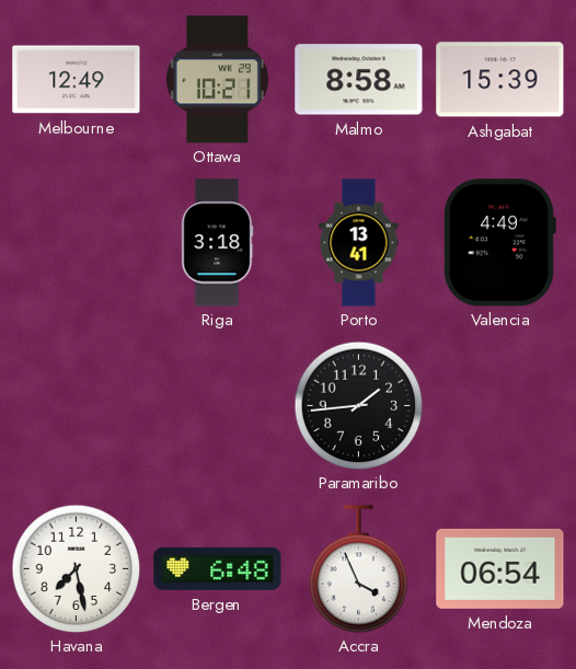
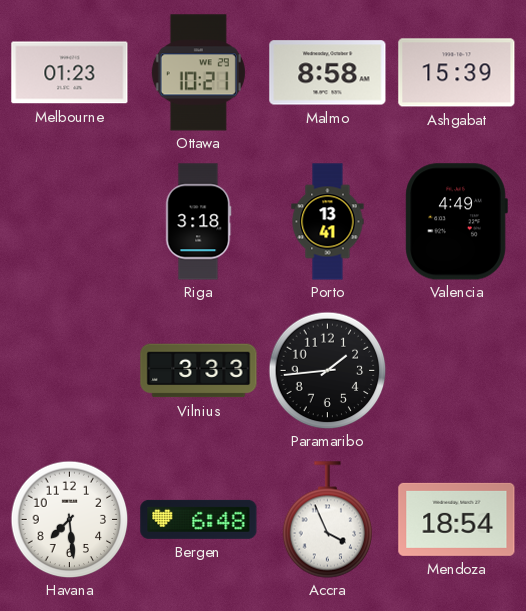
Melbourne: 12:49 -> 01:23 (70, 73)
Vilnius: none -> 3:33 (199, 371)
Havana: 7:28 -> 7:29 (69, 519)
Mendoza: 06:54 -> 18:54 (457, 519)
